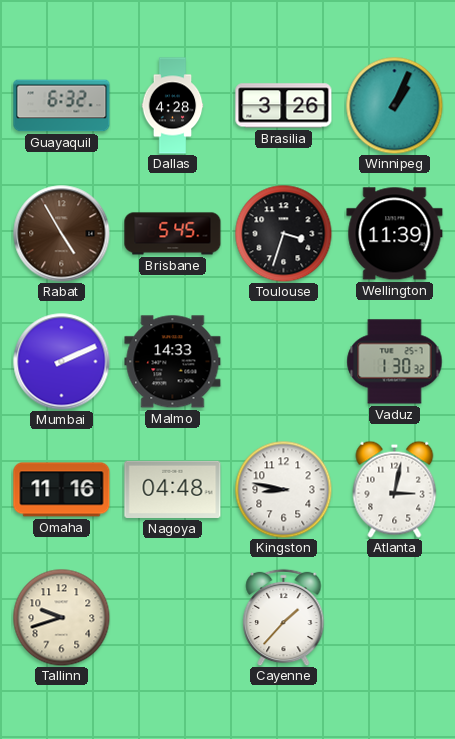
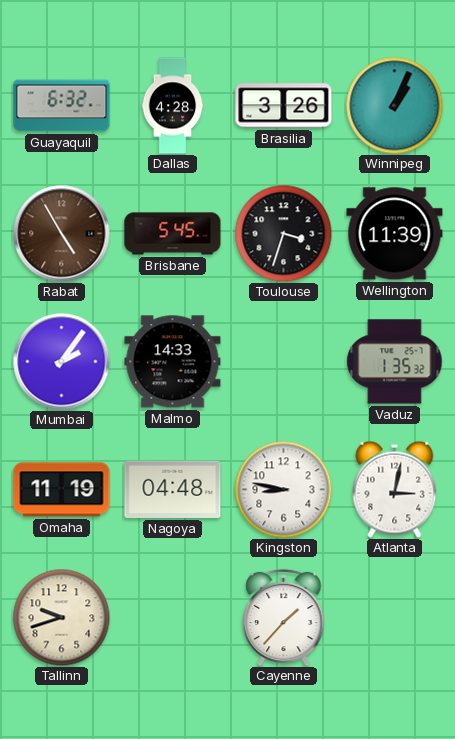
Mumbai: 2:11 -> 2:06 (62, 362)
Vaduz: 1:30 -> 1:35 (395, 362)
Omaha: 11:16 -> 11:19 (62, 490)
